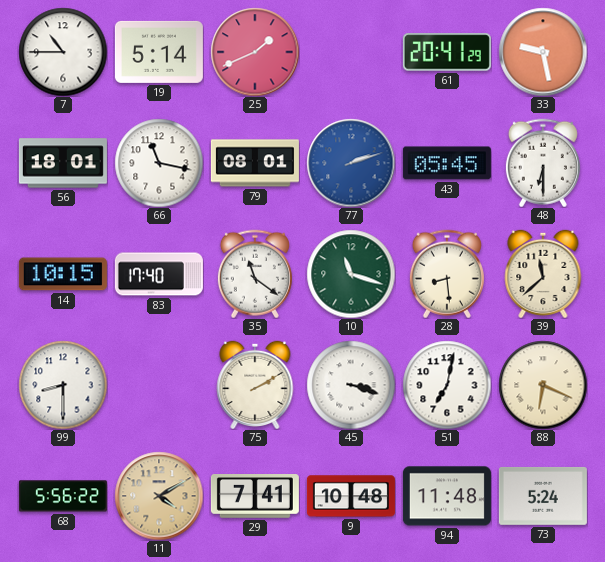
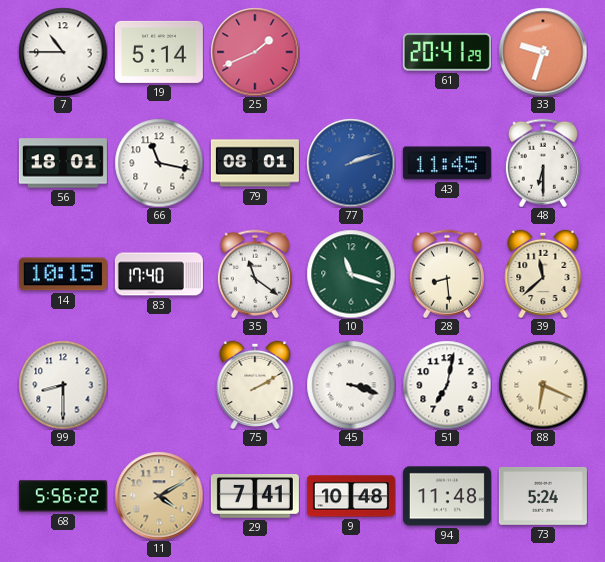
33: 9:28 -> 9:33 (543, 52)
43: 05:45 -> 11:45 (447, 163)
